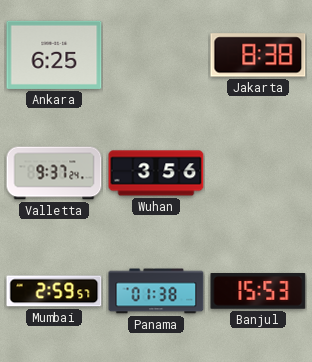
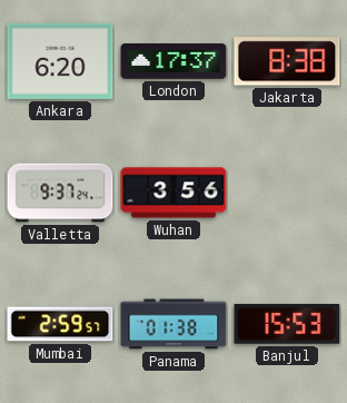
Ankara: 6:25 -> 6:20 (60, 61)
London: none -> 17:37 (173, 61)
